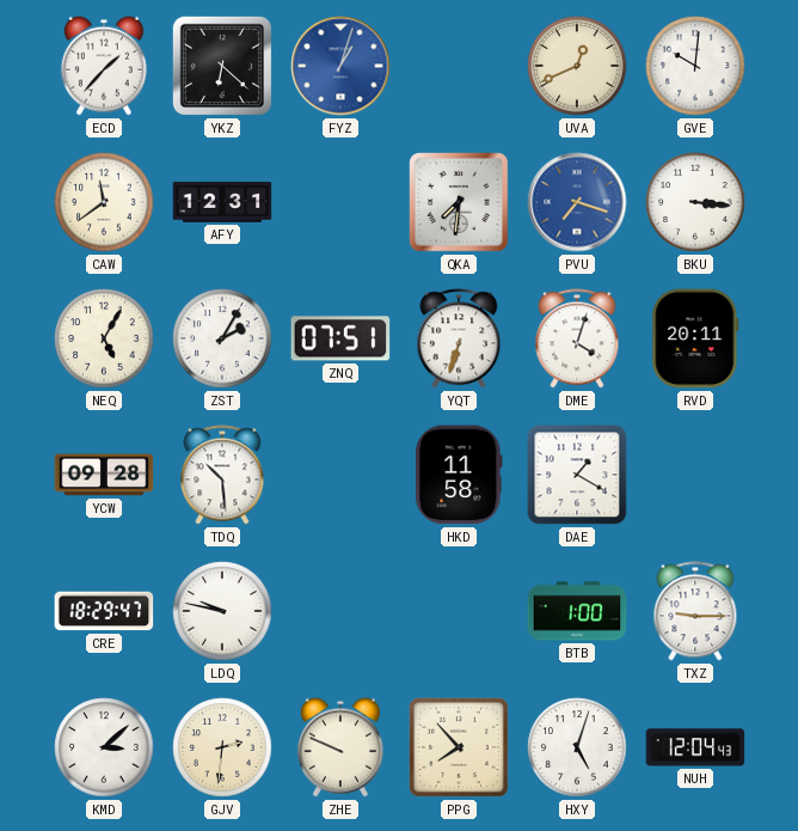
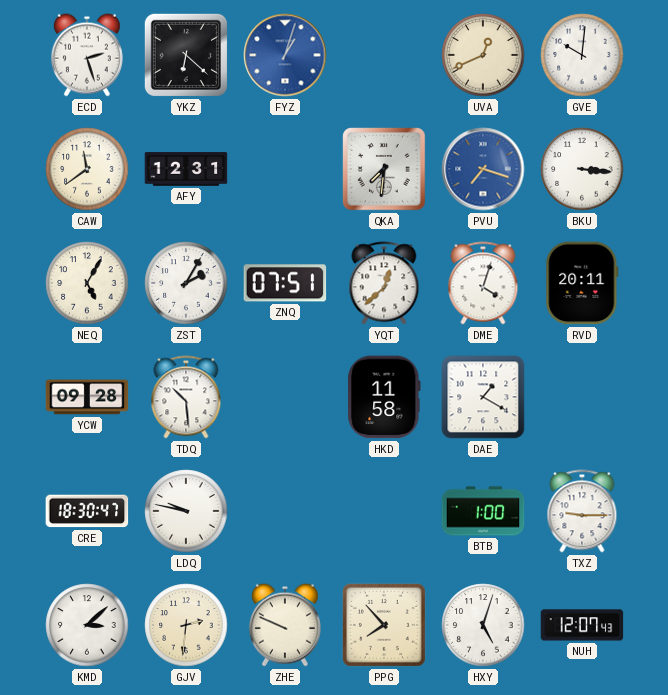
ECD: 1:37 -> 2:27 (87, 55)
YQT: 6:33 -> 12:38 (384, 283)
CRE: 18:29 -> 18:30 (87, 511)
NUH: 12:04 -> 12:07 (582, 625)
